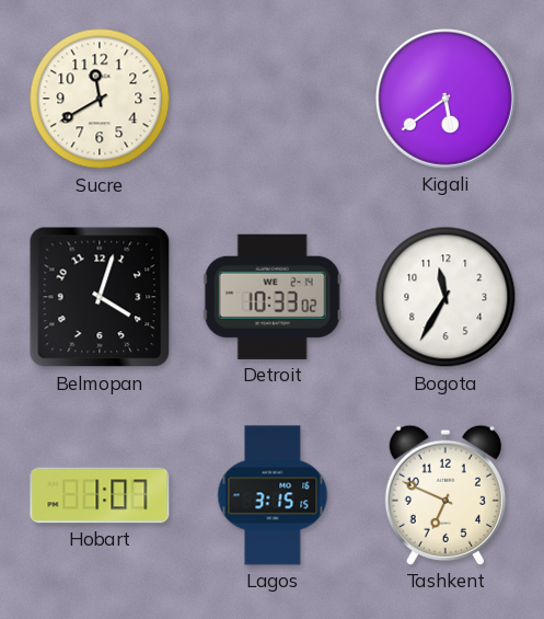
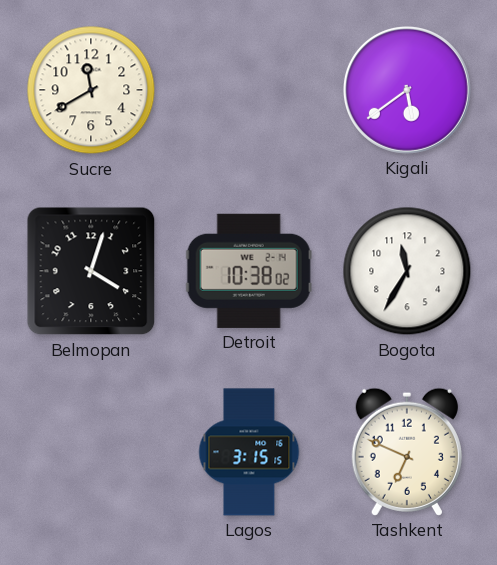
Detroit: 10:33 -> 10:38 (249, 271)
Hobart: 1:07 -> none (100, 495)
